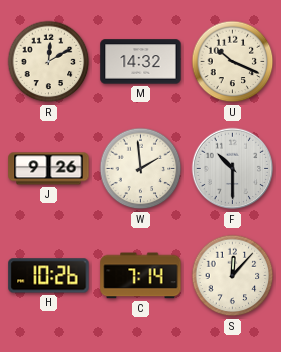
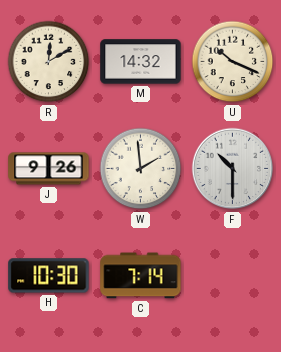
H: 10:26 -> 10:30 (49, 276)
S: 12:07 -> none (233, 276)
